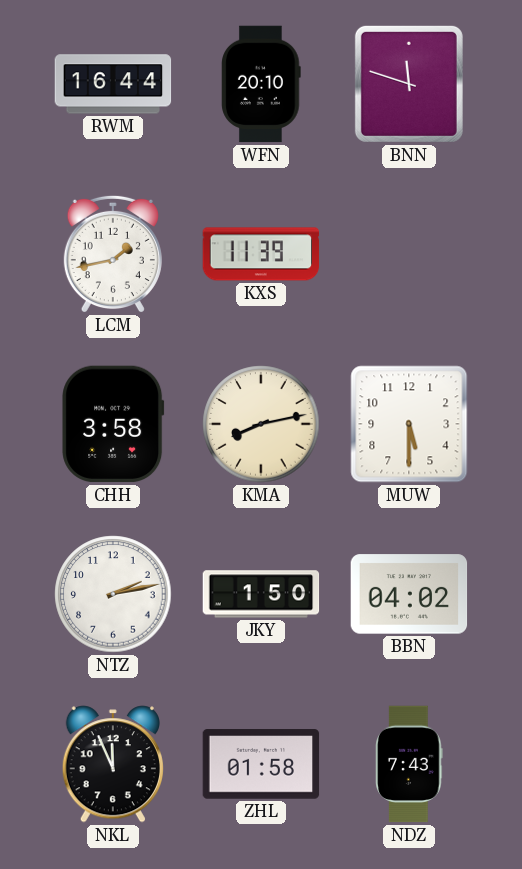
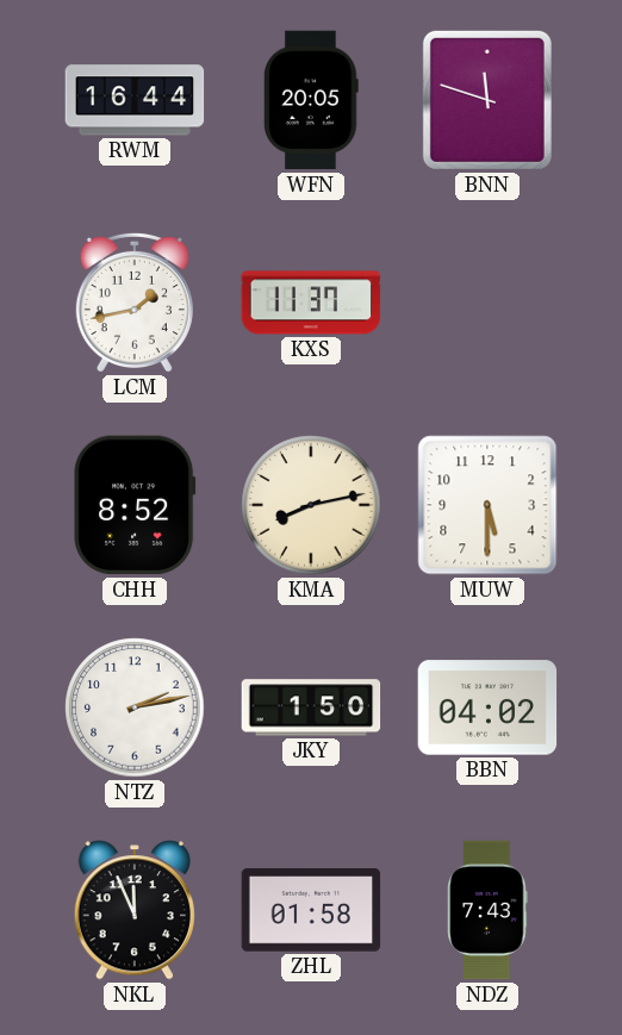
WFN: 20:10 -> 20:05 (311, 100)
KXS: 11:39 -> 11:37 (311, 303)
CHH: 3:58 -> 8:52 (135, 505)
